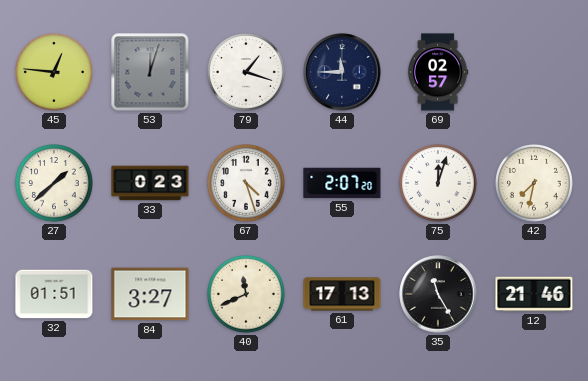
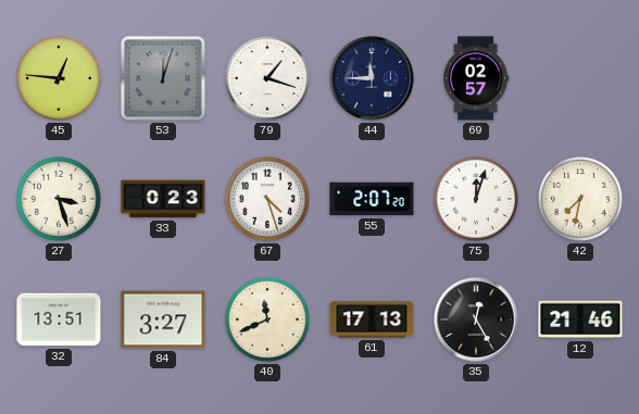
27: 1:38 -> 3:27 (60, 200)
32: 01:51 -> 13:51 (59, 319)
35: 11:25 -> 12:25 (476, 319)
